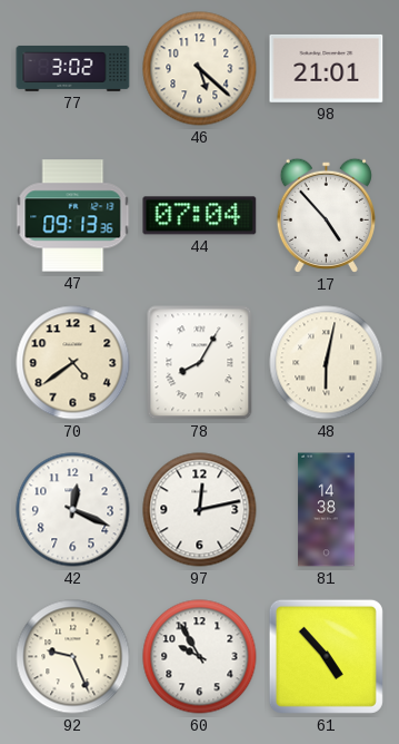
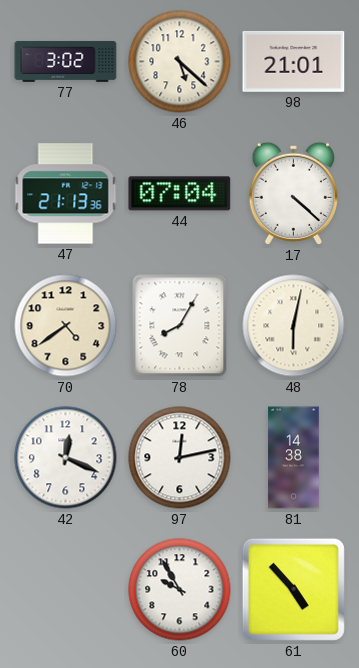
47: 09:13 -> 21:13 (66, 194)
17: 4:53 -> 4:22 (293, 193)
92: 9:26 -> none (73, 657)
